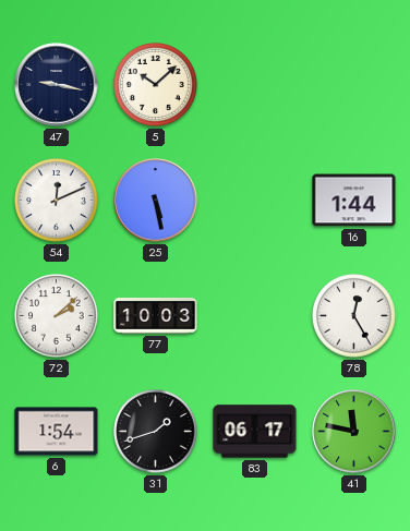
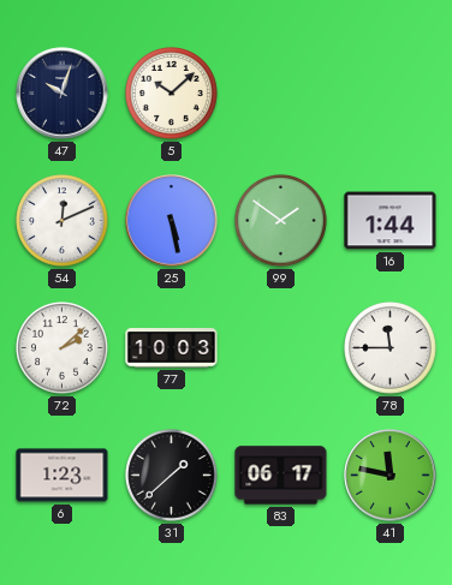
47: 9:17 -> 10:03 (63, 94)
99: none -> 1:51 (281, 221)
78: 12:25 -> 11:45 (391, 348)
6: 1:54 -> 1:23 (63, 476)
31: 1:42 -> 1:38 (172, 476)
